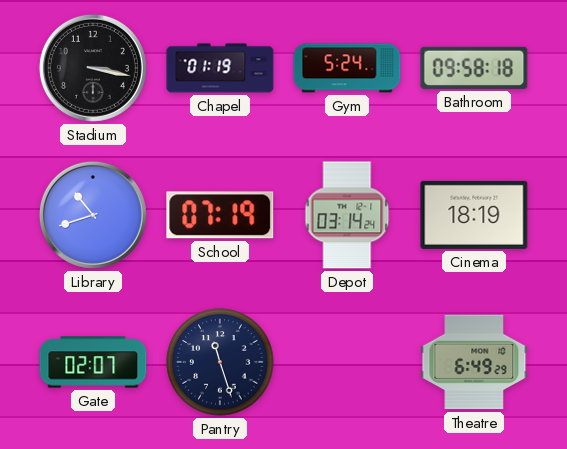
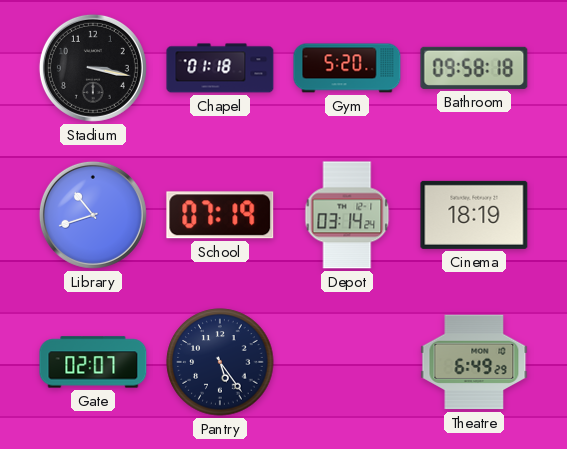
Chapel: 01:19 -> 01:18 (220, 68)
Gym: 5:24 -> 5:20 (347, 68)
Pantry: 11:27 -> 5:24 (220, 362)
